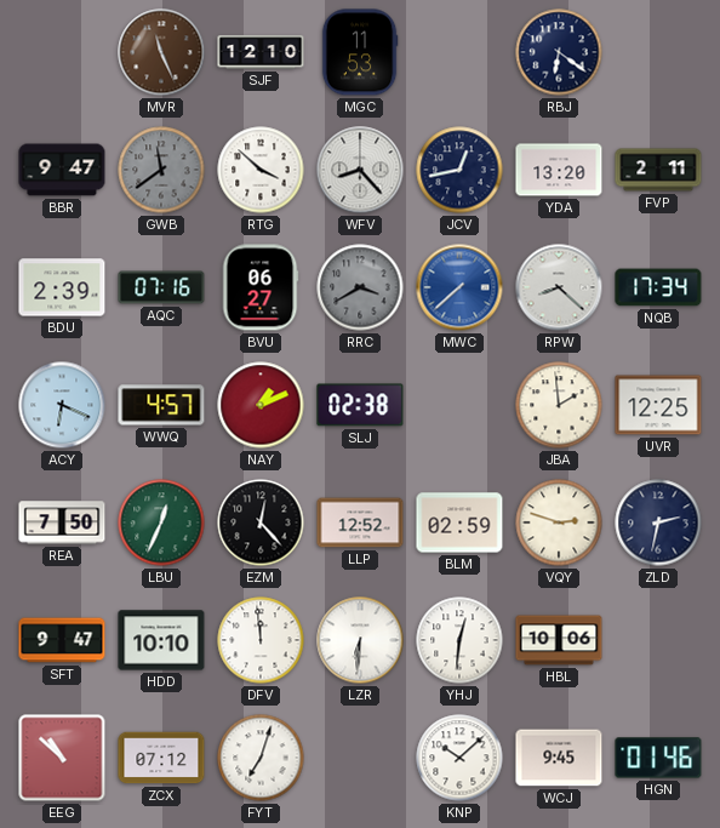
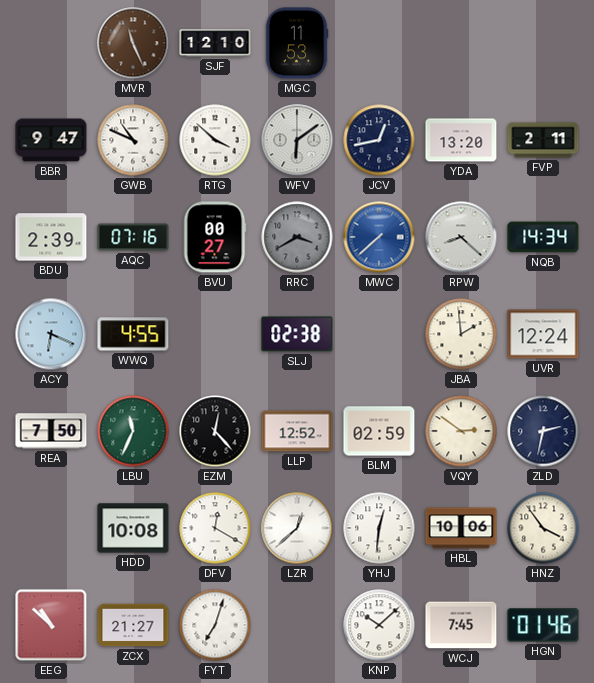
RBJ: 6:21 -> none (559, 52)
GWB: 11:39 -> 10:49 (133, 140)
GWB dial: grey -> white (133, 140)
WFV: 8:23 -> 6:09 (297, 140)
BVU: 06:27 -> 00:27 (215, 237)
NQB: 17:34 -> 14:34 (543, 237)
WWQ: 4:57 -> 4:55 (133, 334)
NAY: 1:11 -> none (261, 405)
UVR: 12:25 -> 12:24 (543, 334)
LBU: 12:34 -> 11:34 (133, 431)
VQY: 2:48 -> 2:51 (461, 431)
SFT: 9:47 -> none (62, 640)
HDD: 10:10 -> 10:08 (133, 528)
DFV: 11:59 -> 12:20 (215, 528)
LZR: 6:31 -> 12:38 (297, 528)
HNZ: none -> 3:54 (543, 528)
ZCX: 07:12 -> 21:27 (133, 625)
WCJ: 9:45 -> 7:45 (461, 625)
